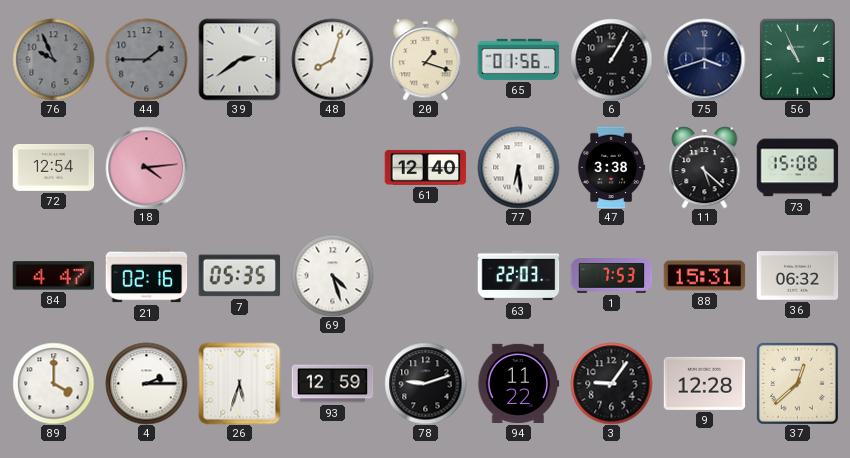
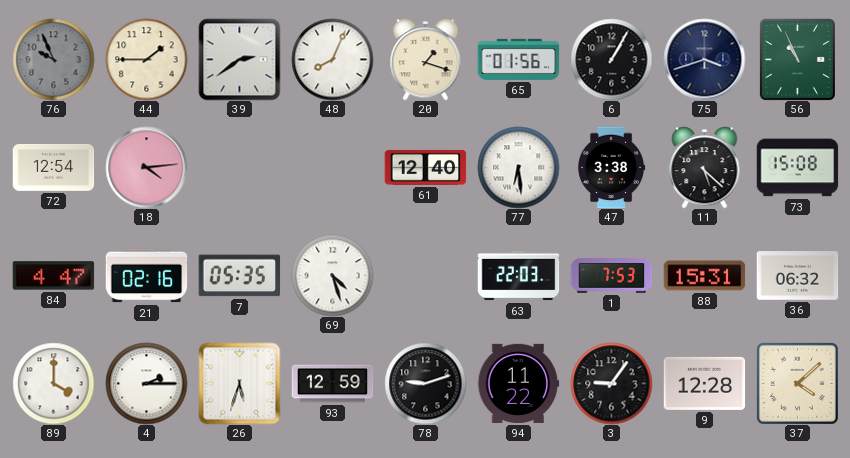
44 dial: grey -> cream (146, 59)
48: 8:03 -> 8:04 (332, 59)
37: 12:38 -> 4:08 (797, 383)
